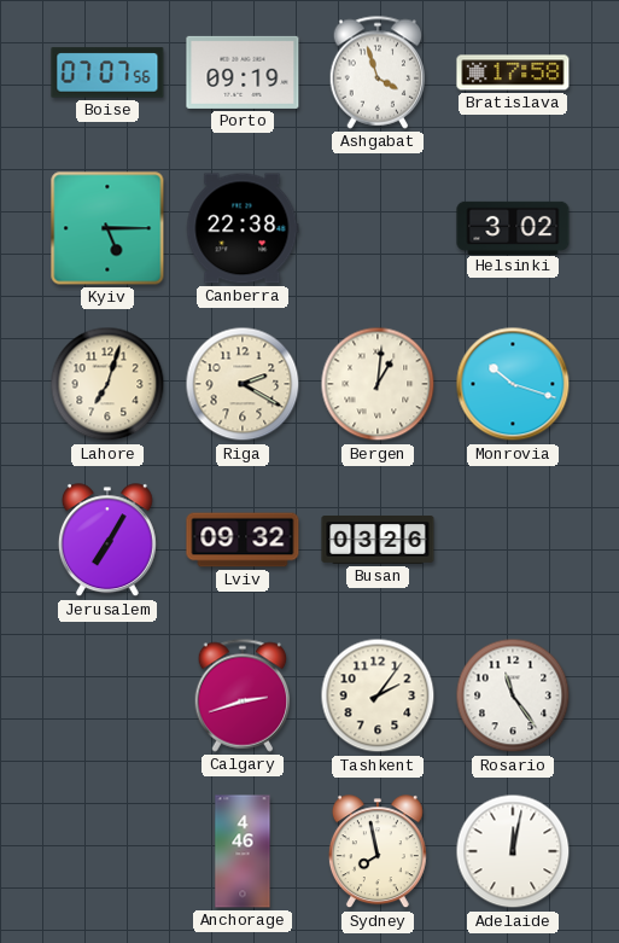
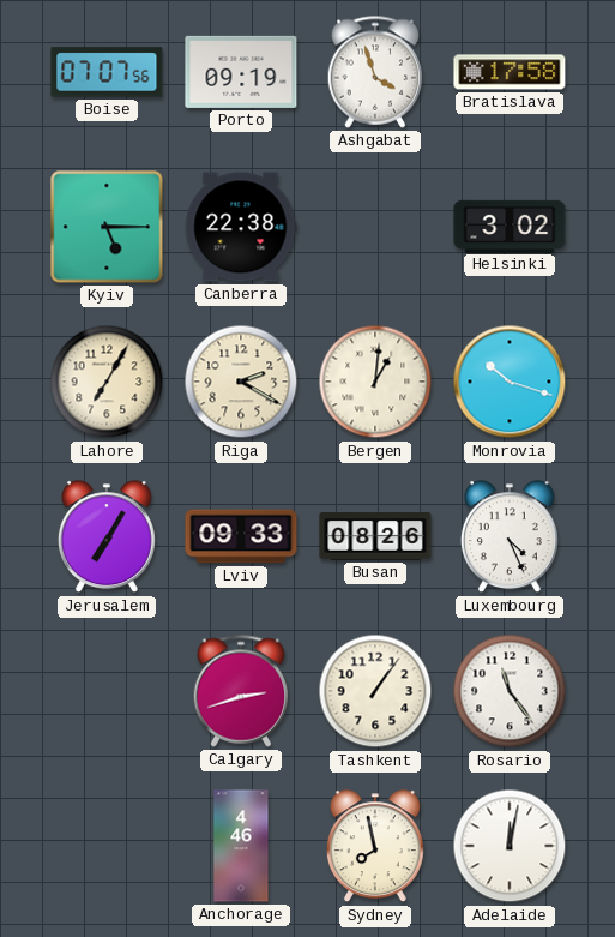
Lahore: 7:03 -> 7:05 (107, 382)
Lviv: 09:32 -> 09:33 (241, 536)
Busan: 03:26 -> 08:26 (375, 537)
Luxembourg: none -> 4:26 (510, 537)
Tashkent: 2:06 -> 1:06 (375, 691)
